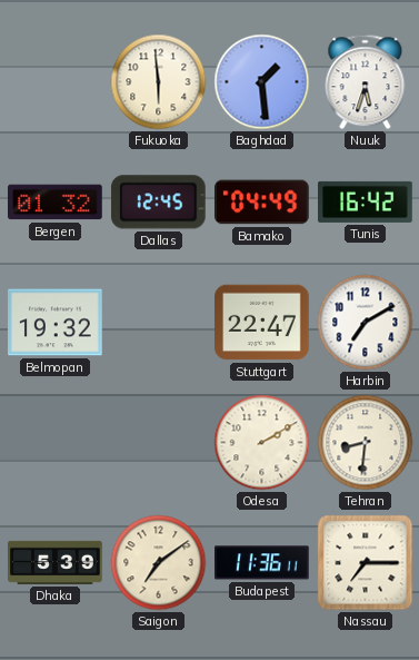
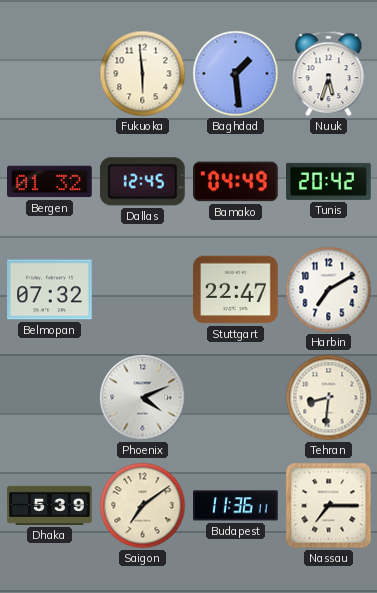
Tunis: 16:42 -> 20:42 (329, 181)
Belmopan: 19:32 -> 07:32 (50, 290)
Phoenix: none -> 4:11 (143, 398)
Odesa: 2:10 -> none (262, 443)
